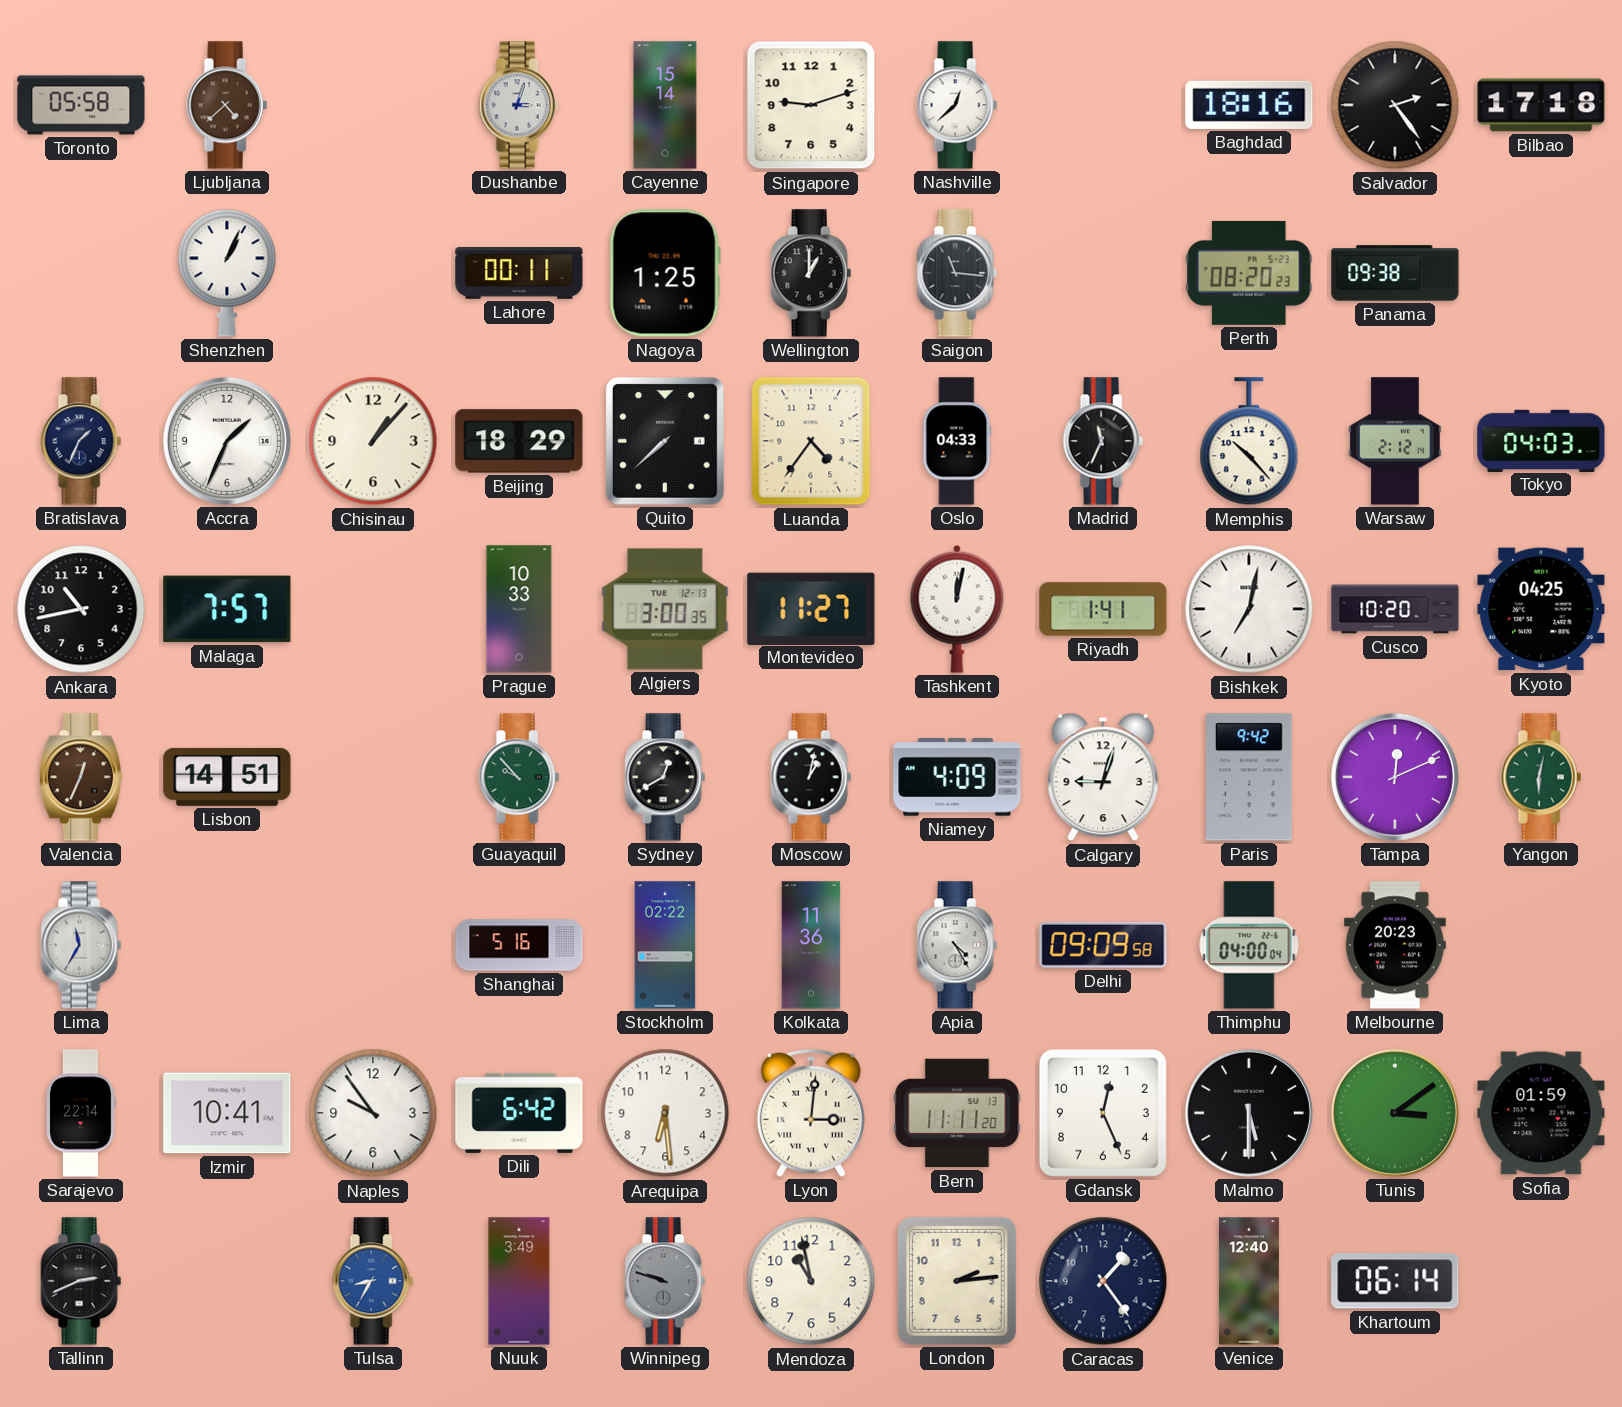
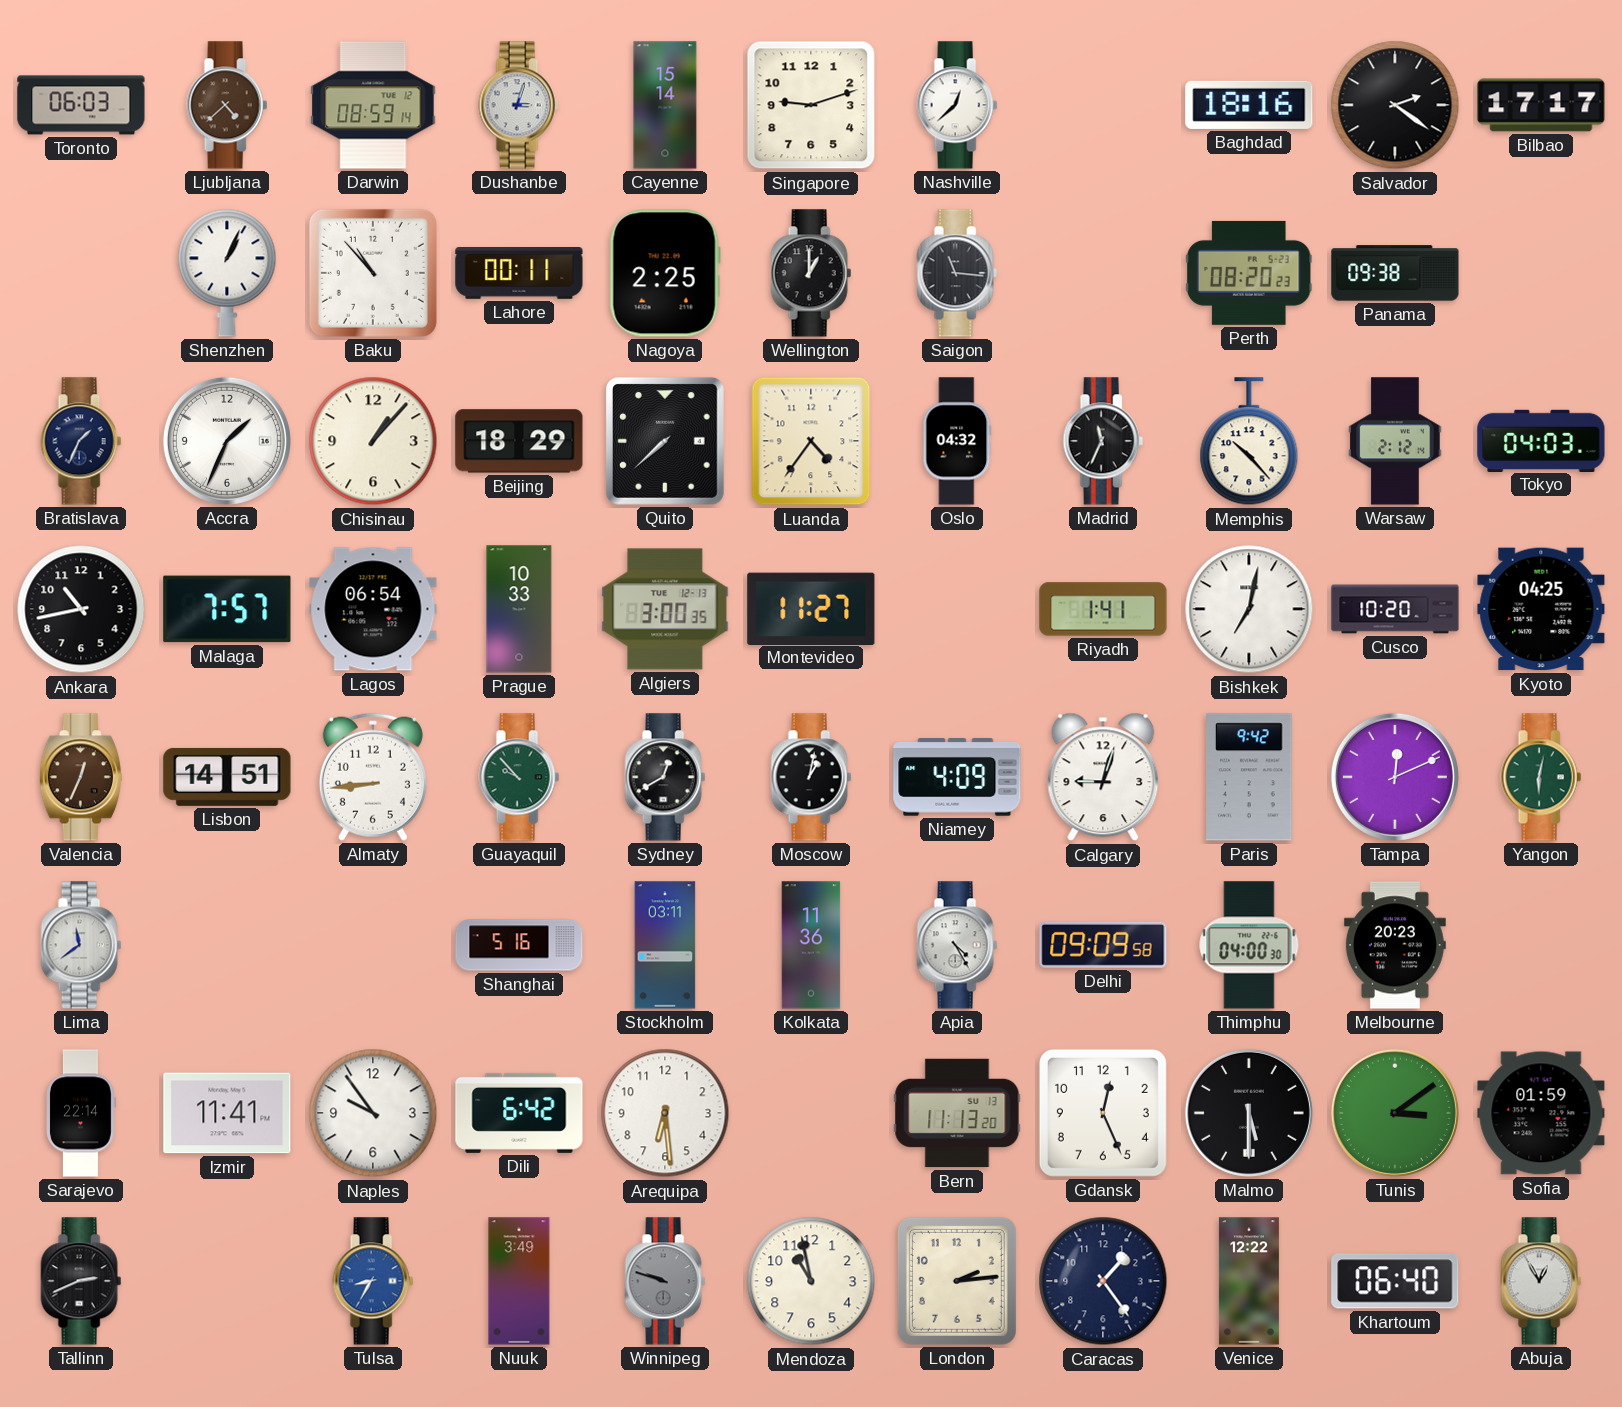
Toronto: 05:58 -> 06:03 (81, 105)
Darwin: none -> 08:59 (373, 105)
Salvador: 2:24 -> 2:21 (1395, 105)
Bilbao: 17:18 -> 17:17 (1541, 105)
Baku: none -> 10:53 (373, 273)
Nagoya: 1:25 -> 2:25 (665, 273)
Oslo: 04:33 -> 04:32 (957, 441)
Lagos: none -> 06:54 (373, 609)
Tashkent: 12:02 -> none (957, 609)
Almaty: none -> 8:44 (373, 777)
Lima: 11:35 -> 11:39 (81, 945)
Stockholm: 02:22 -> 03:11 (665, 945)
Thimphu: 04:00:04 -> 04:00:30 (1249, 945)
Izmir: 10:41 -> 11:41 (227, 1113)
Lyon: 3:01 -> none (811, 1113)
Bern: 11:11 -> 11:13 (957, 1113)
Venice: 12:40 -> 12:22 (1249, 1281)
Khartoum: 06:14 -> 06:40 (1395, 1281)
Abuja: none -> 12:55 (1541, 1281)
